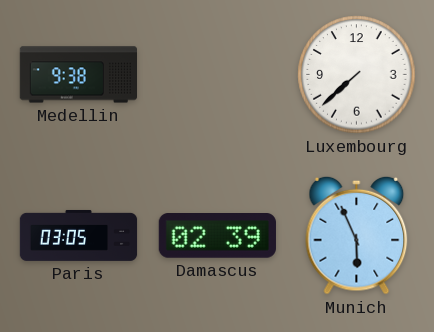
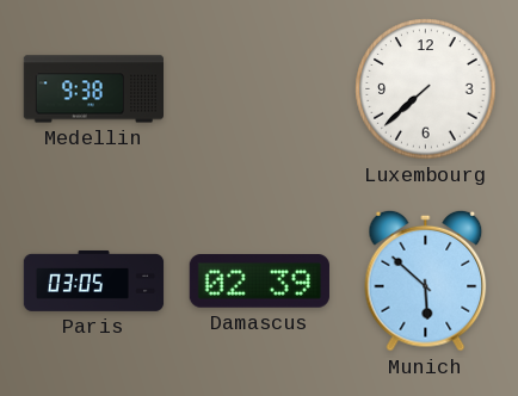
Munich: 5:56 -> 5:52 (426, 280)
